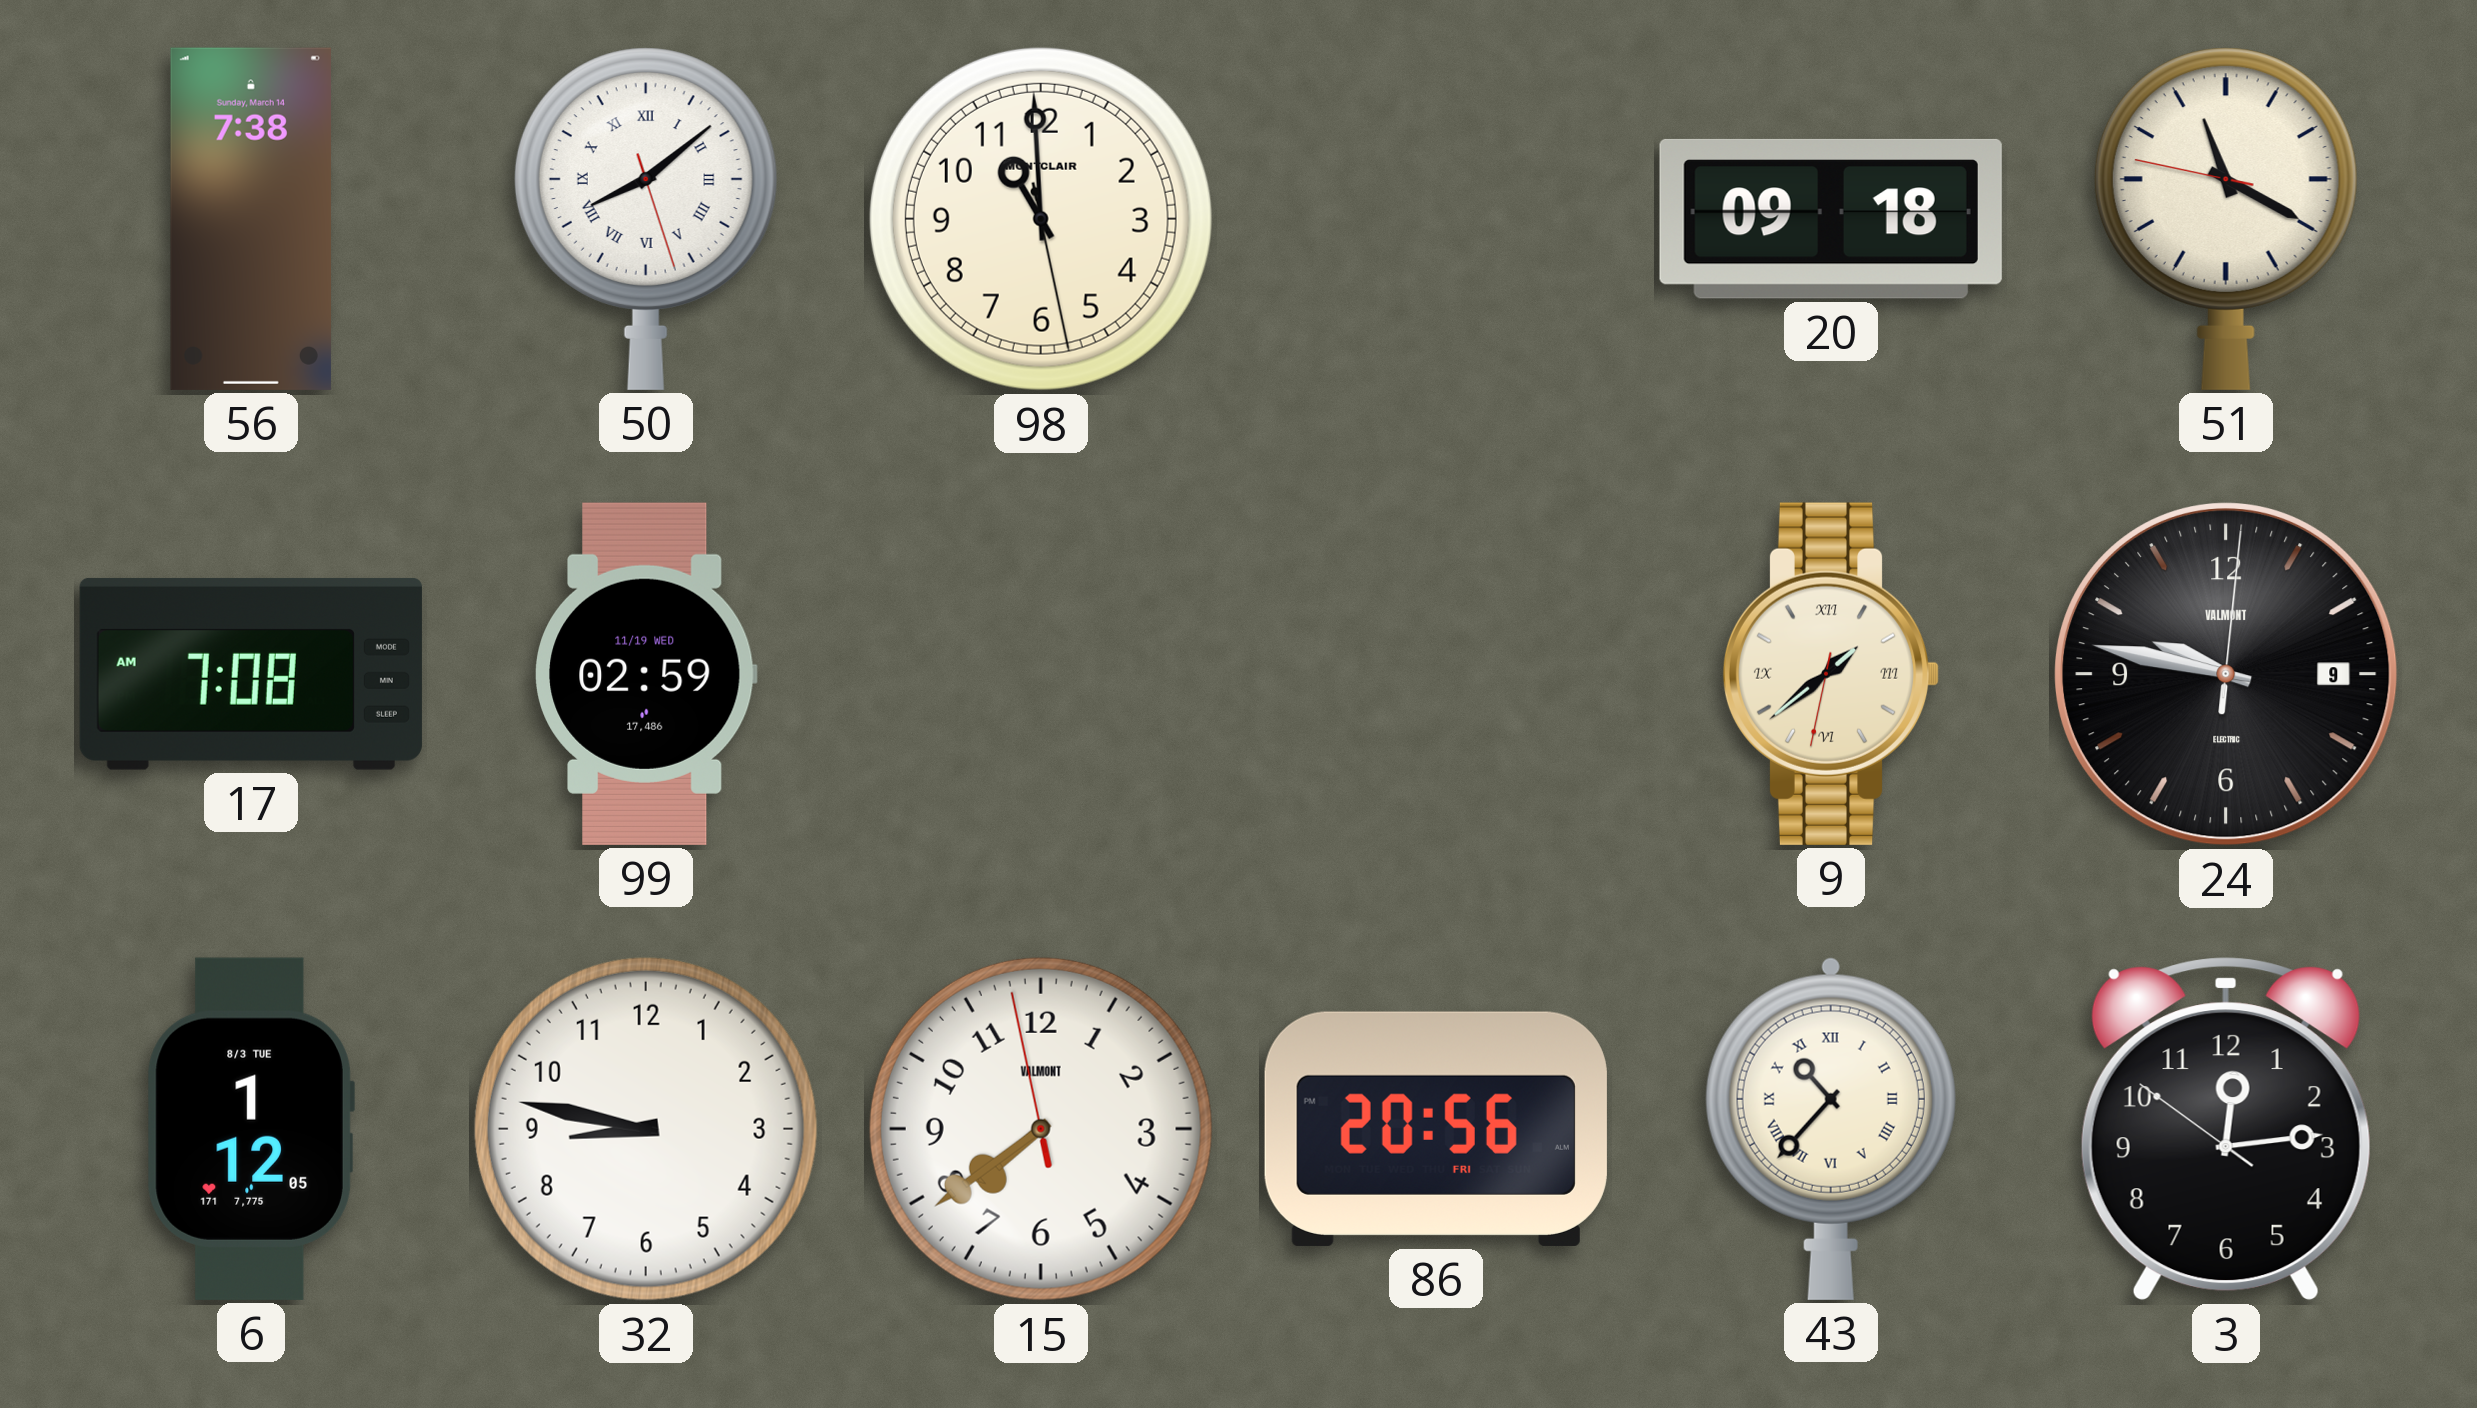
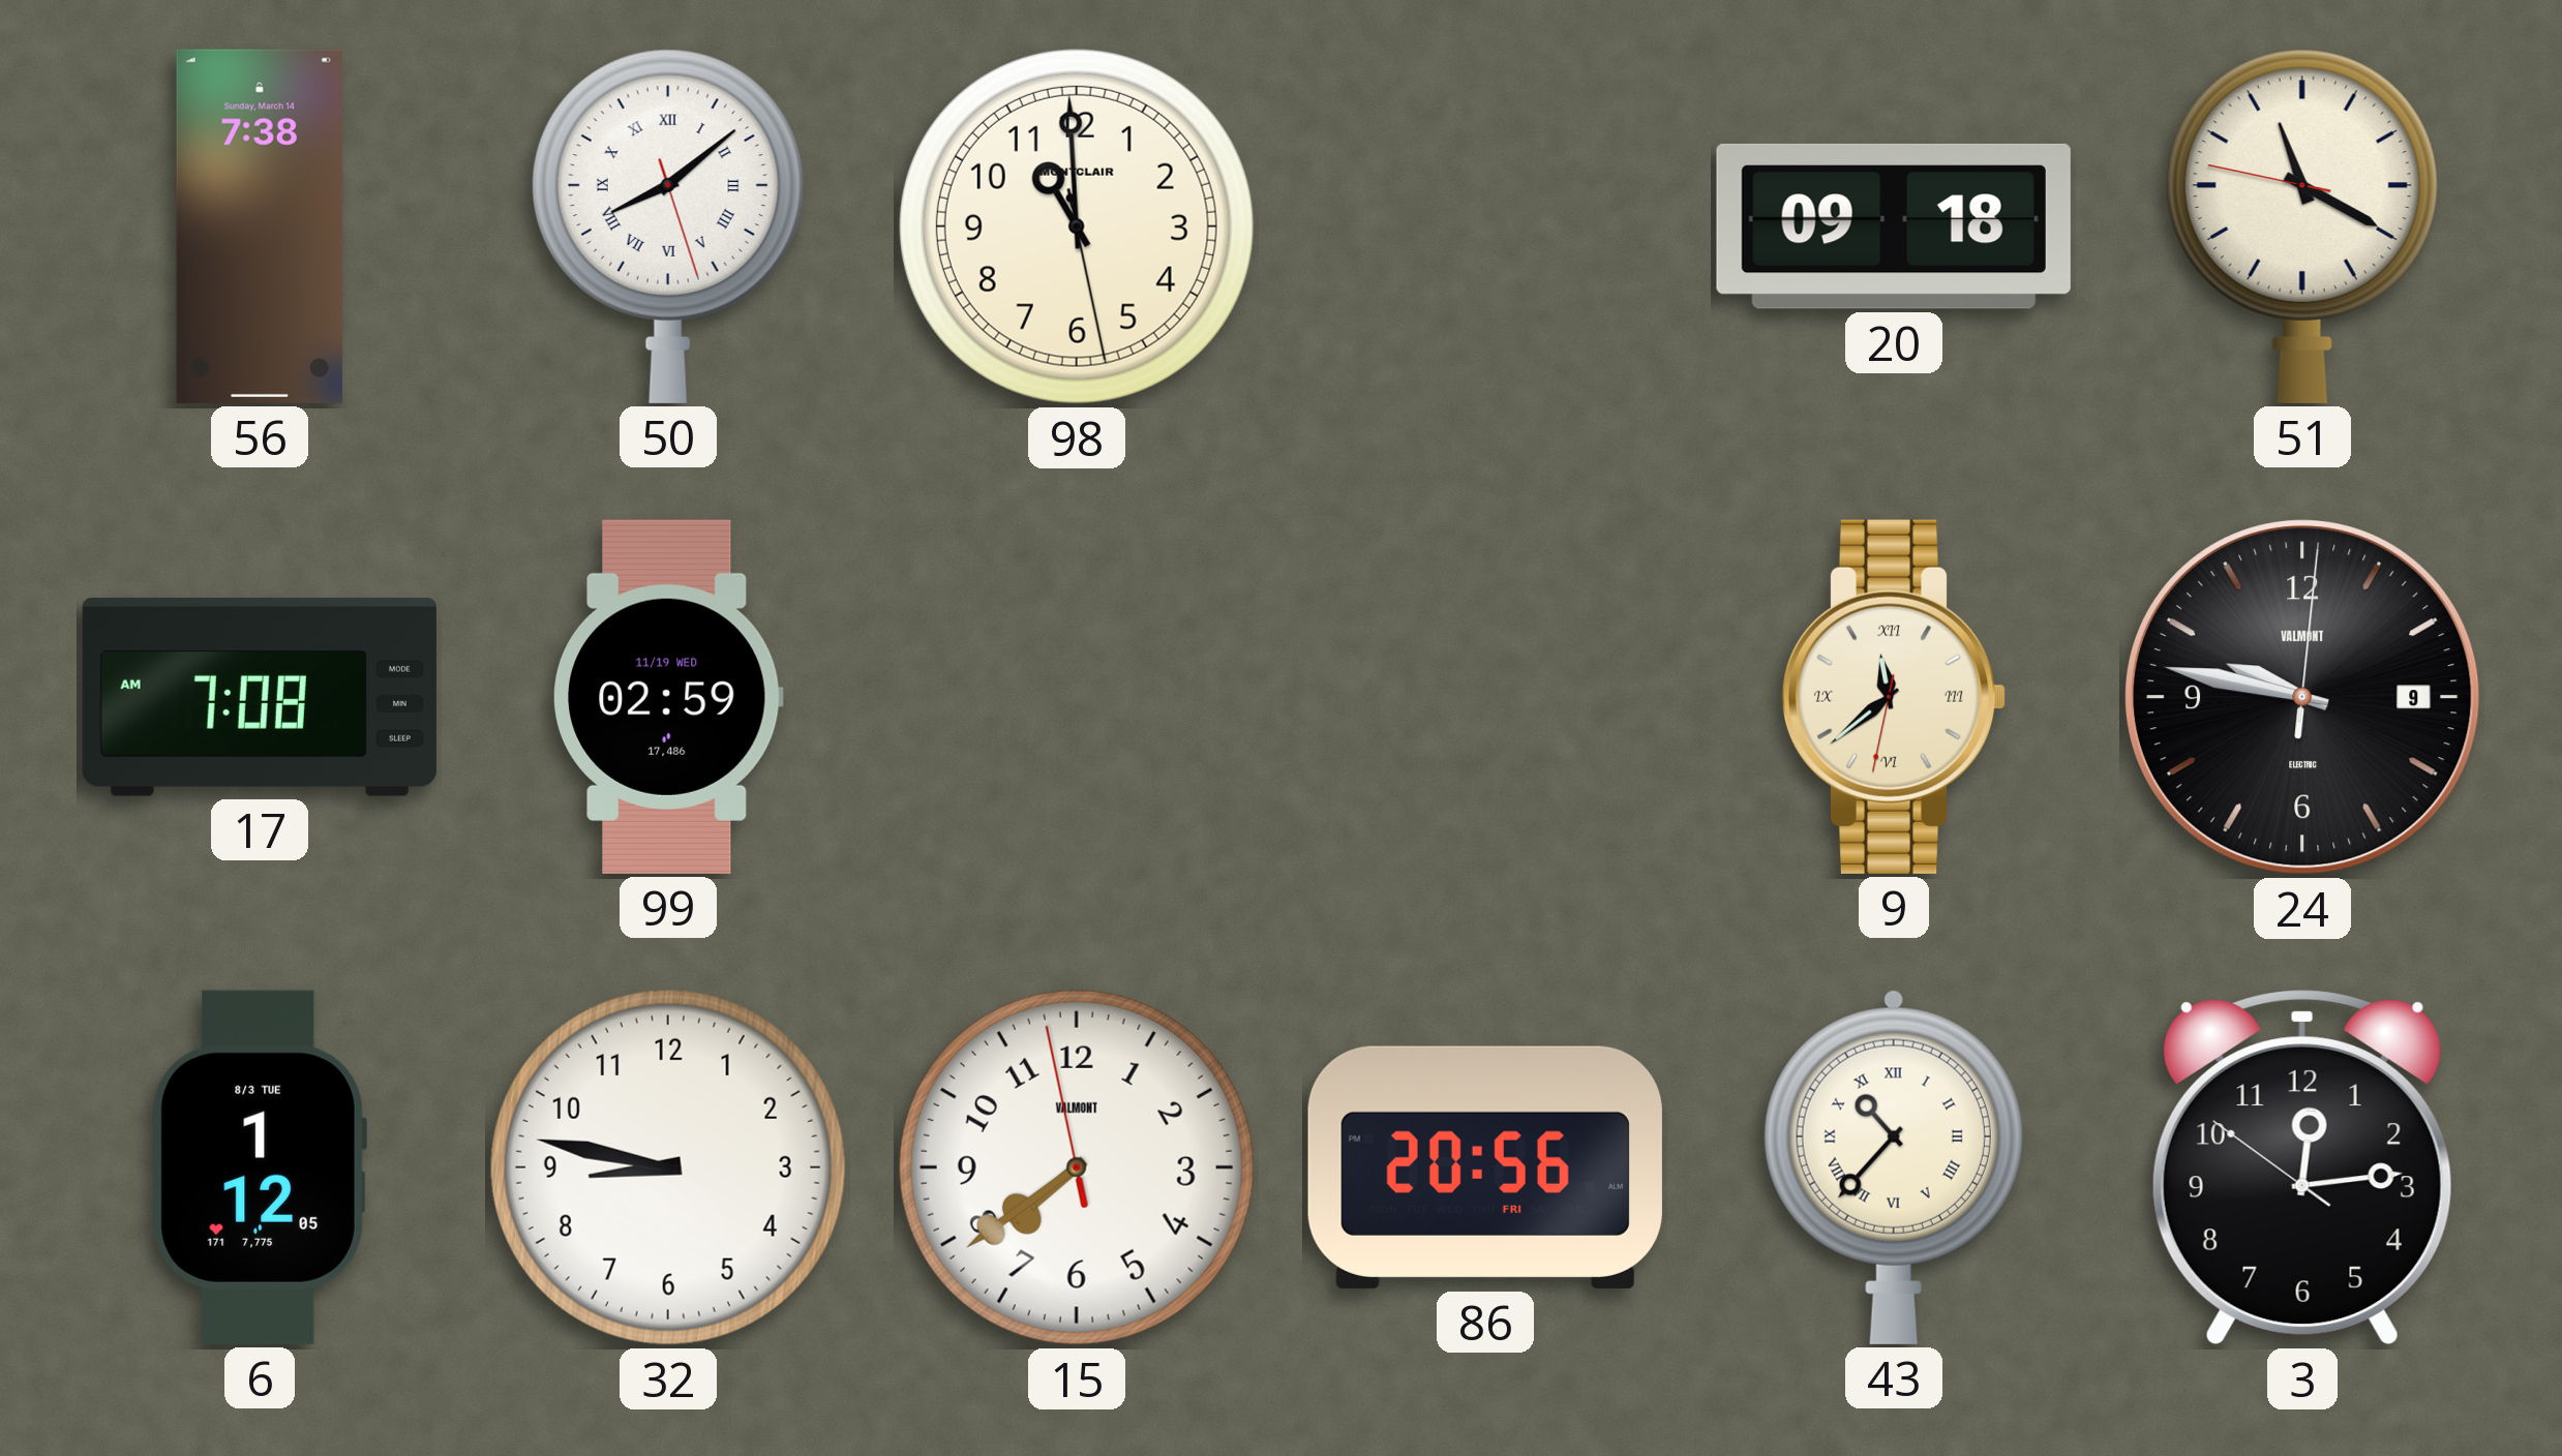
9: 1:38 -> 11:38 (1894, 697)
